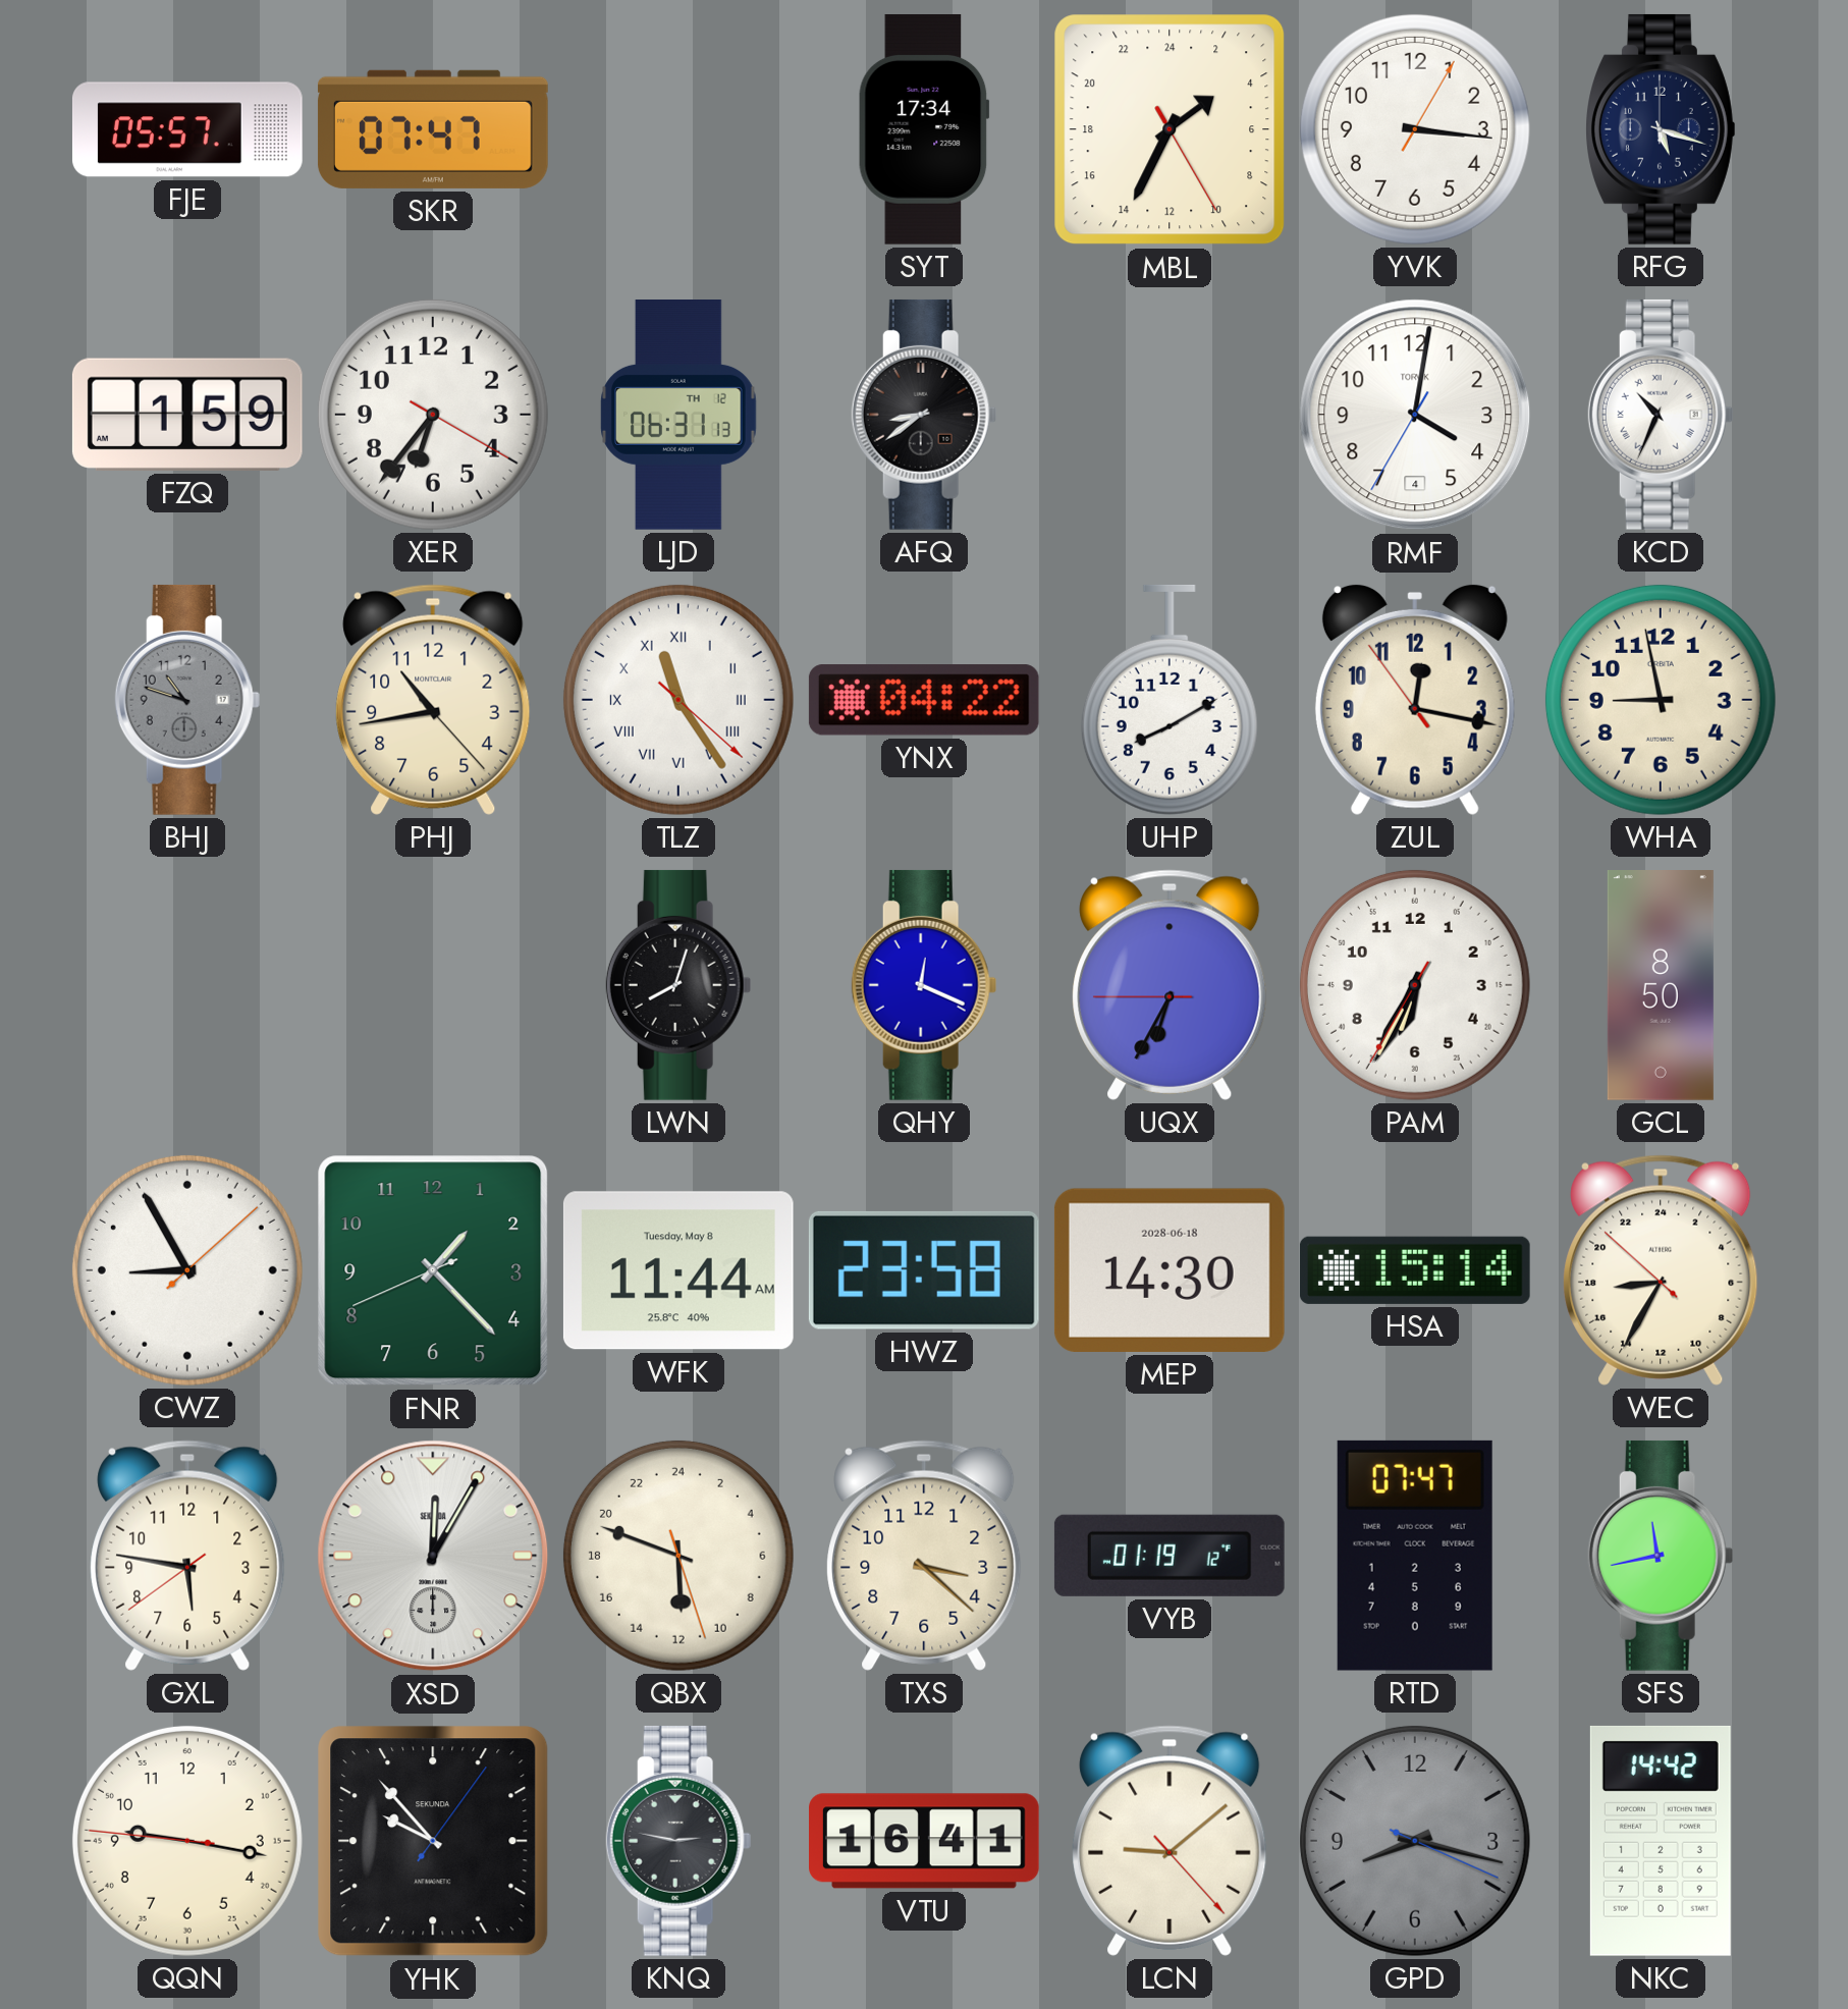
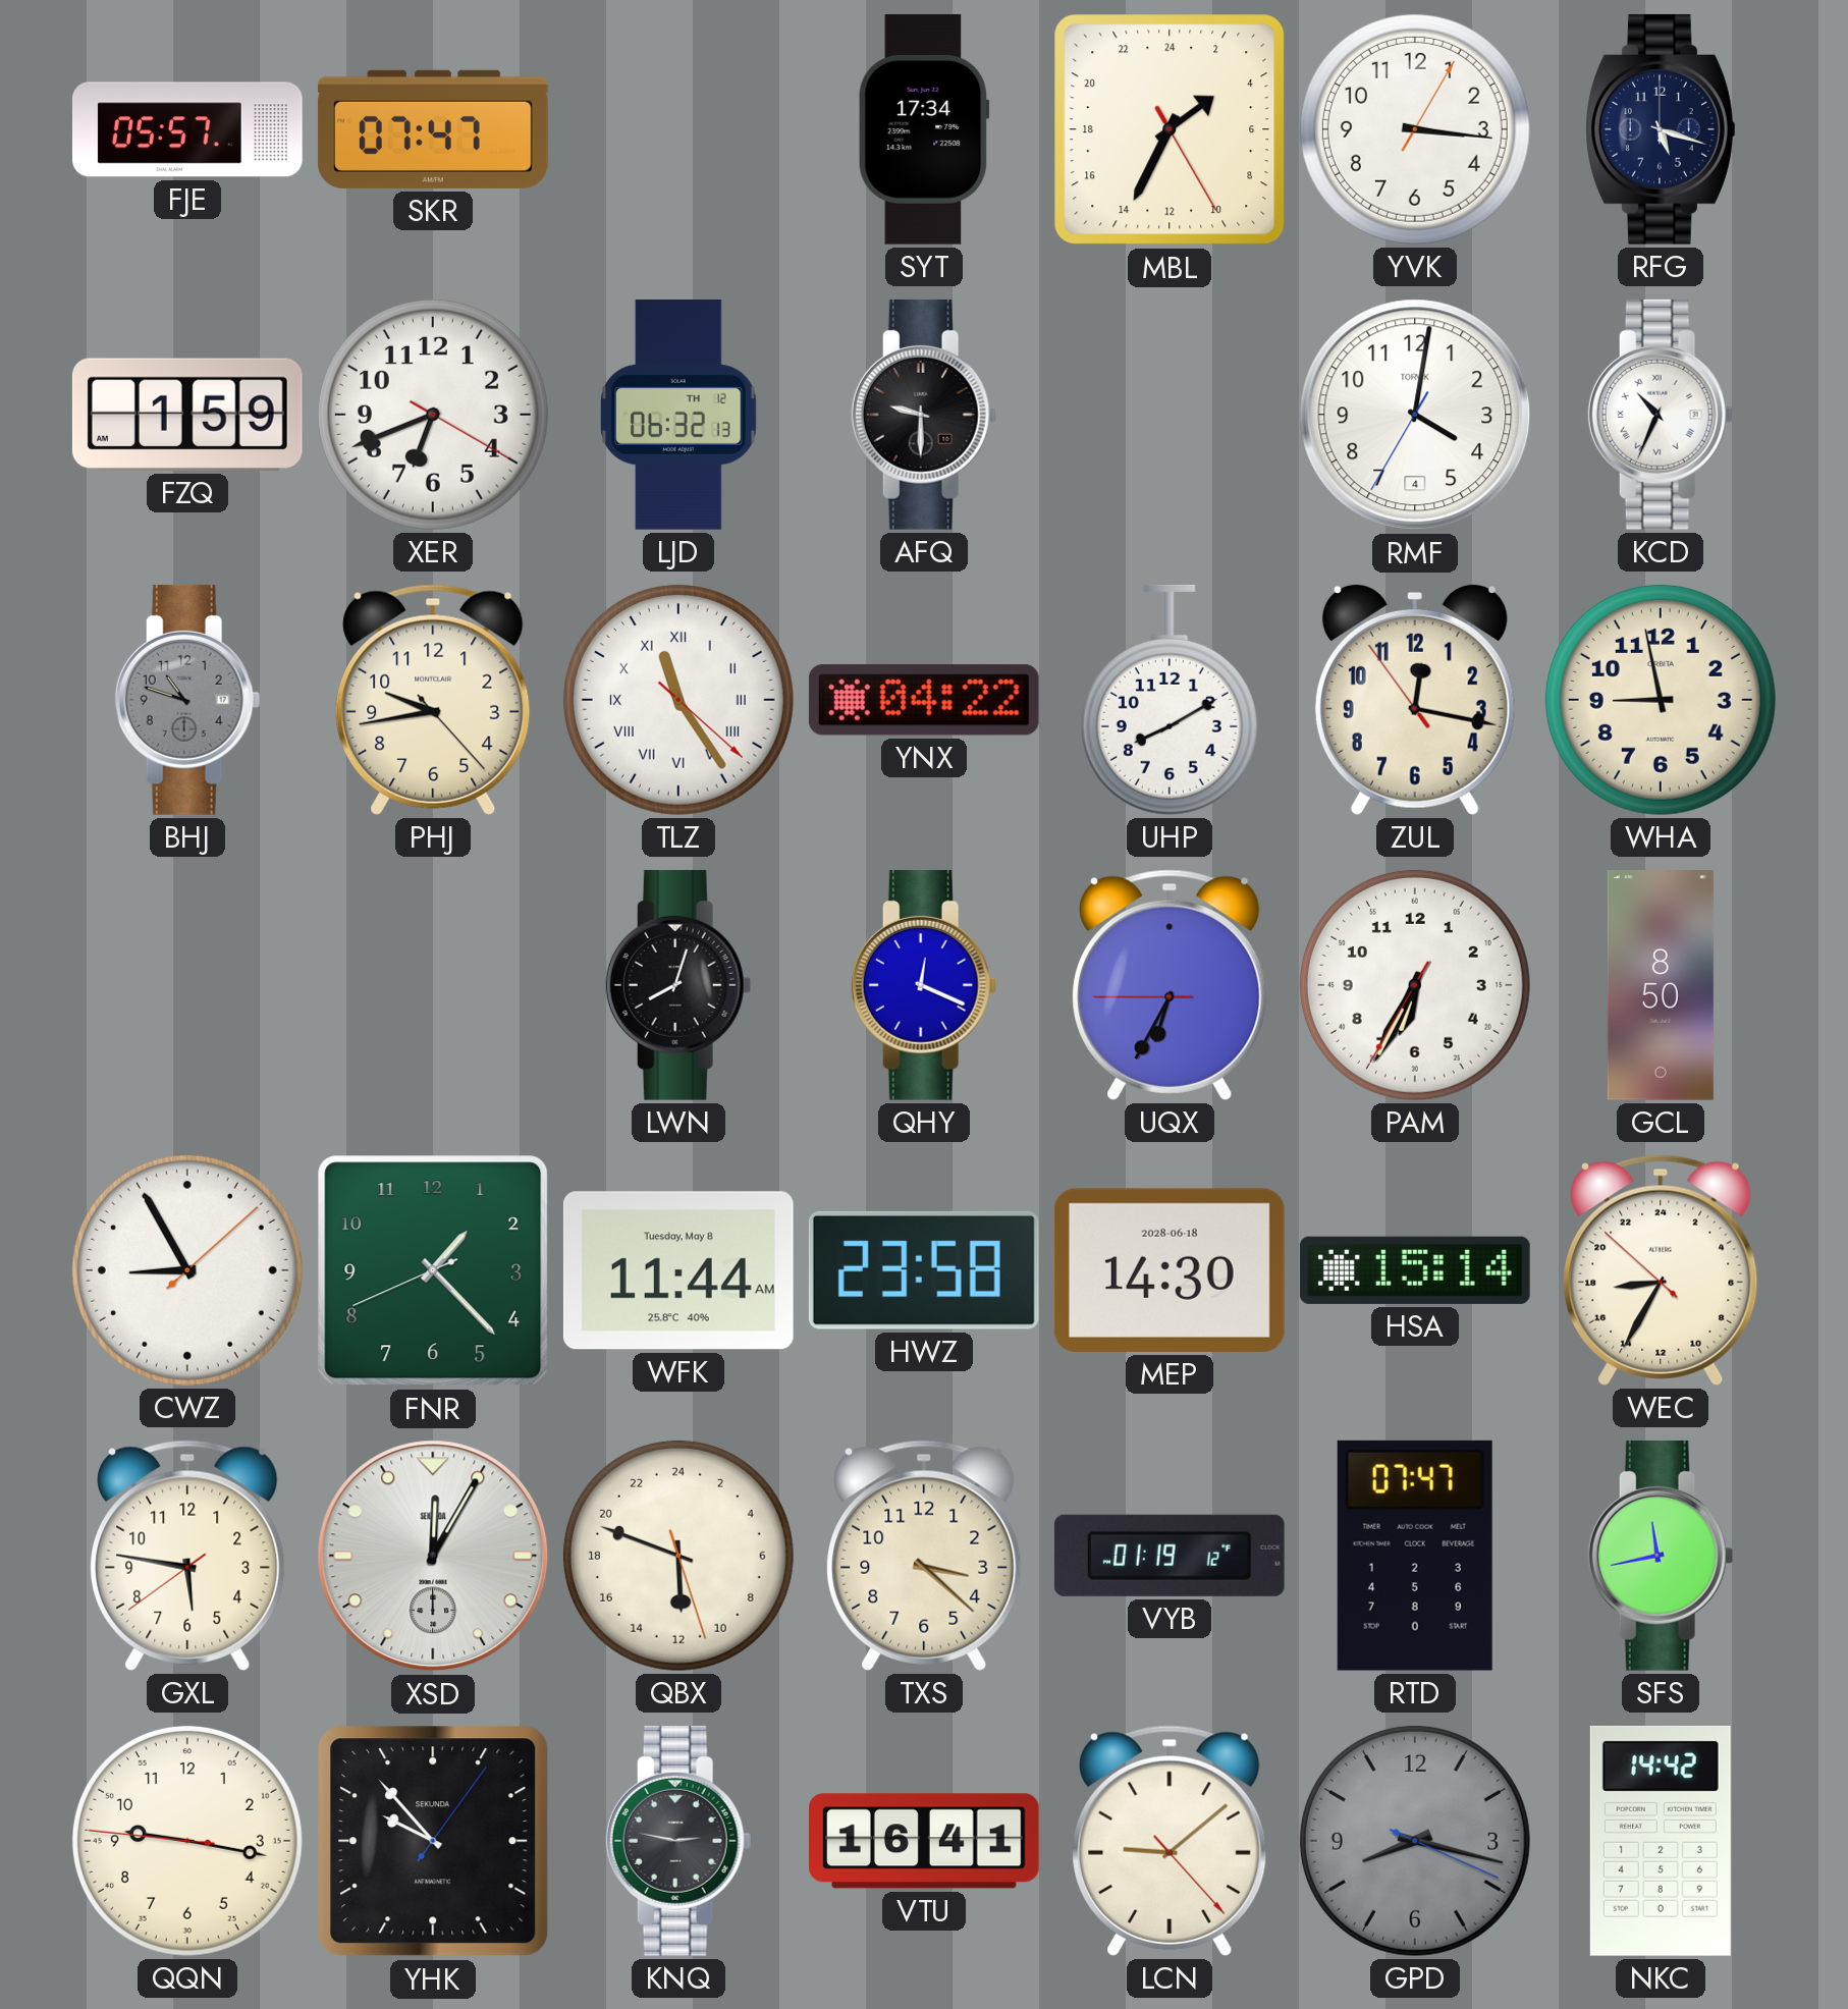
XER: 6:36 -> 6:41 (433, 415)
LJD: 06:31 -> 06:32 (678, 416)
AFQ: 8:39 -> 9:30 (924, 415)
PHJ: 10:43 -> 9:43 (433, 700)
